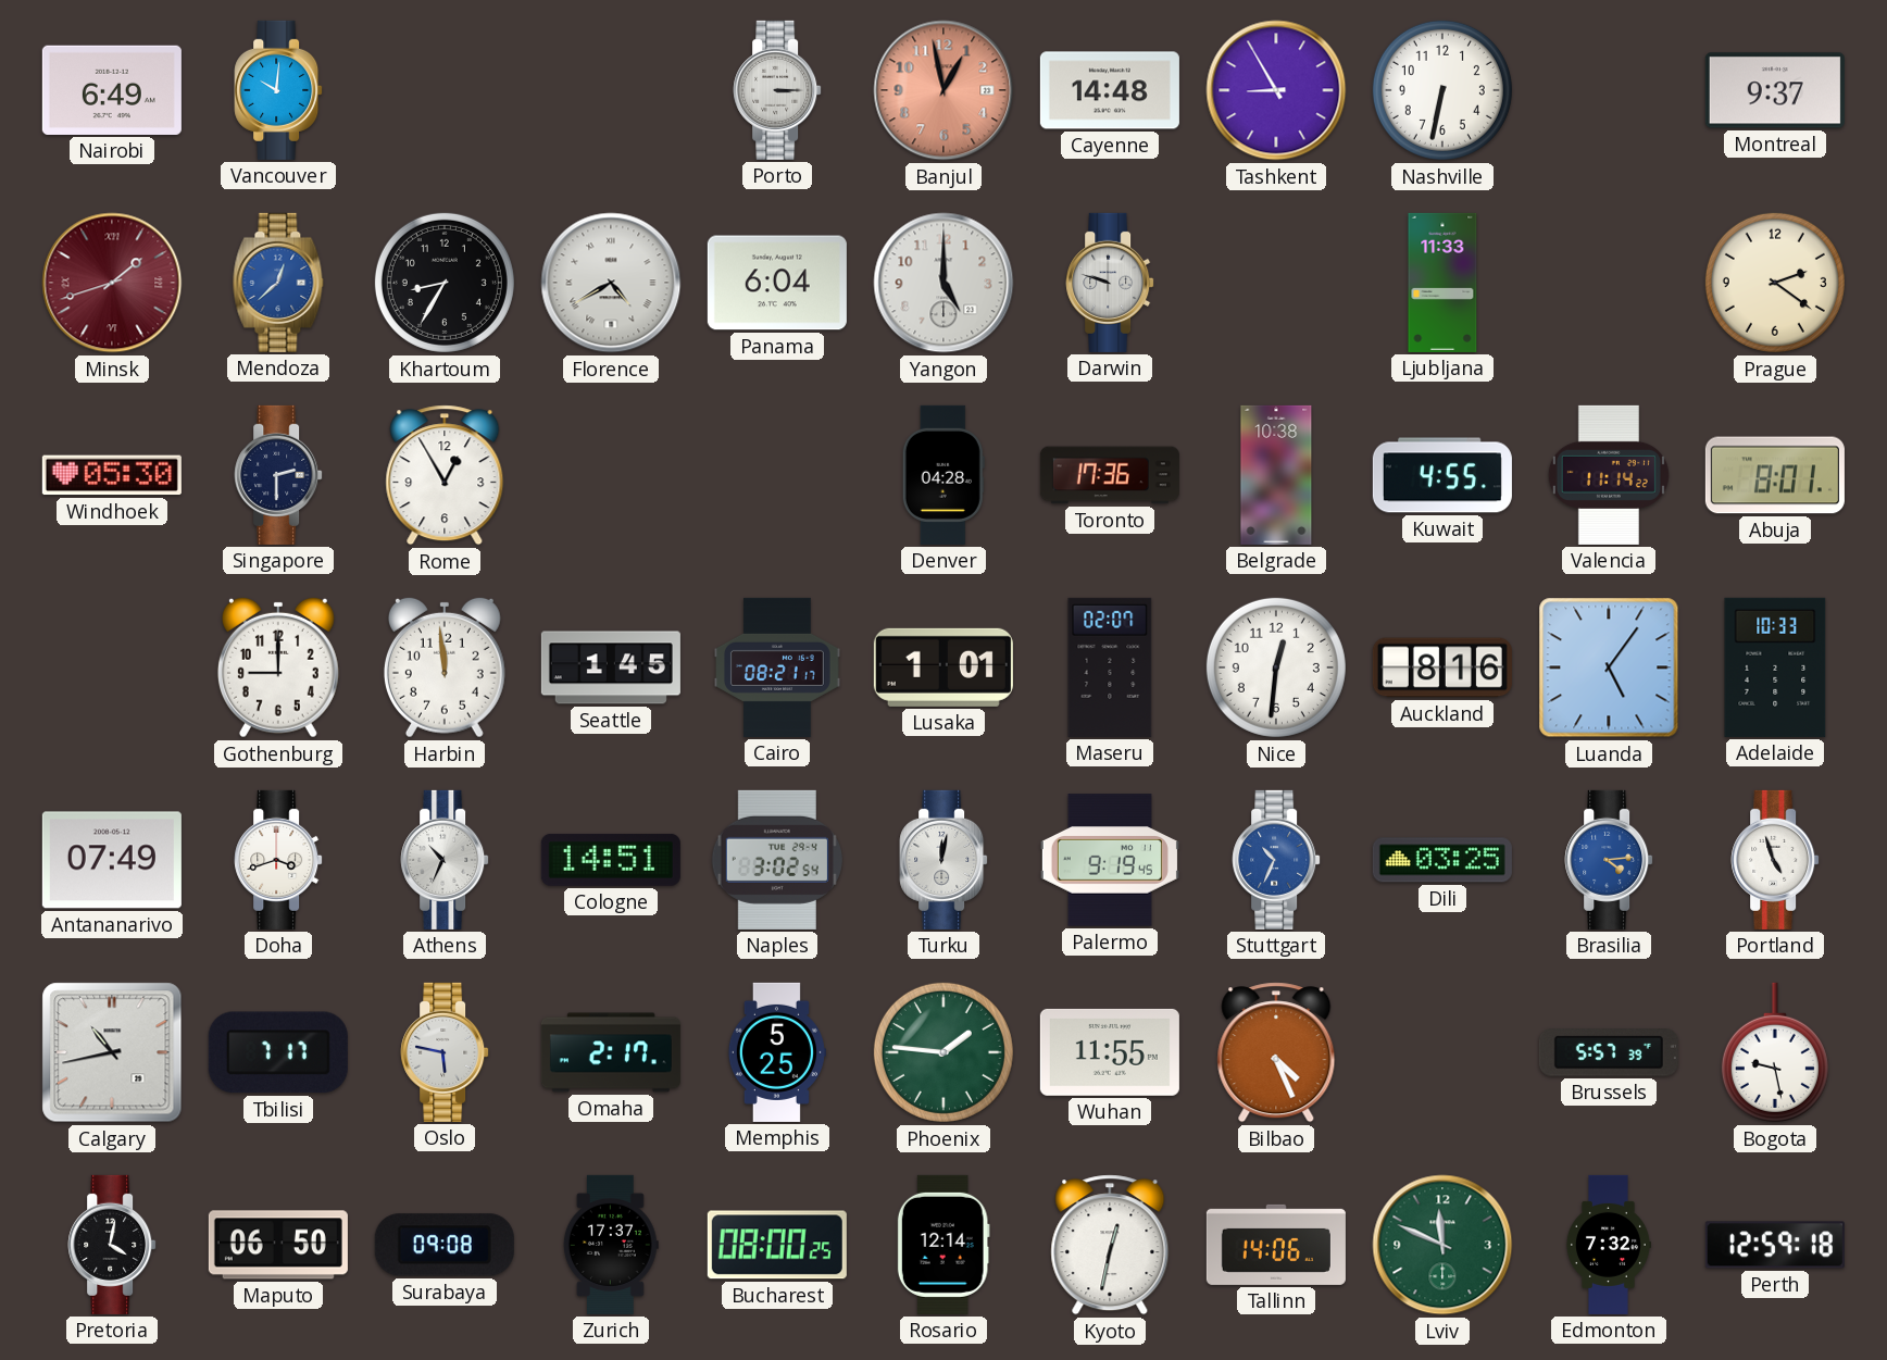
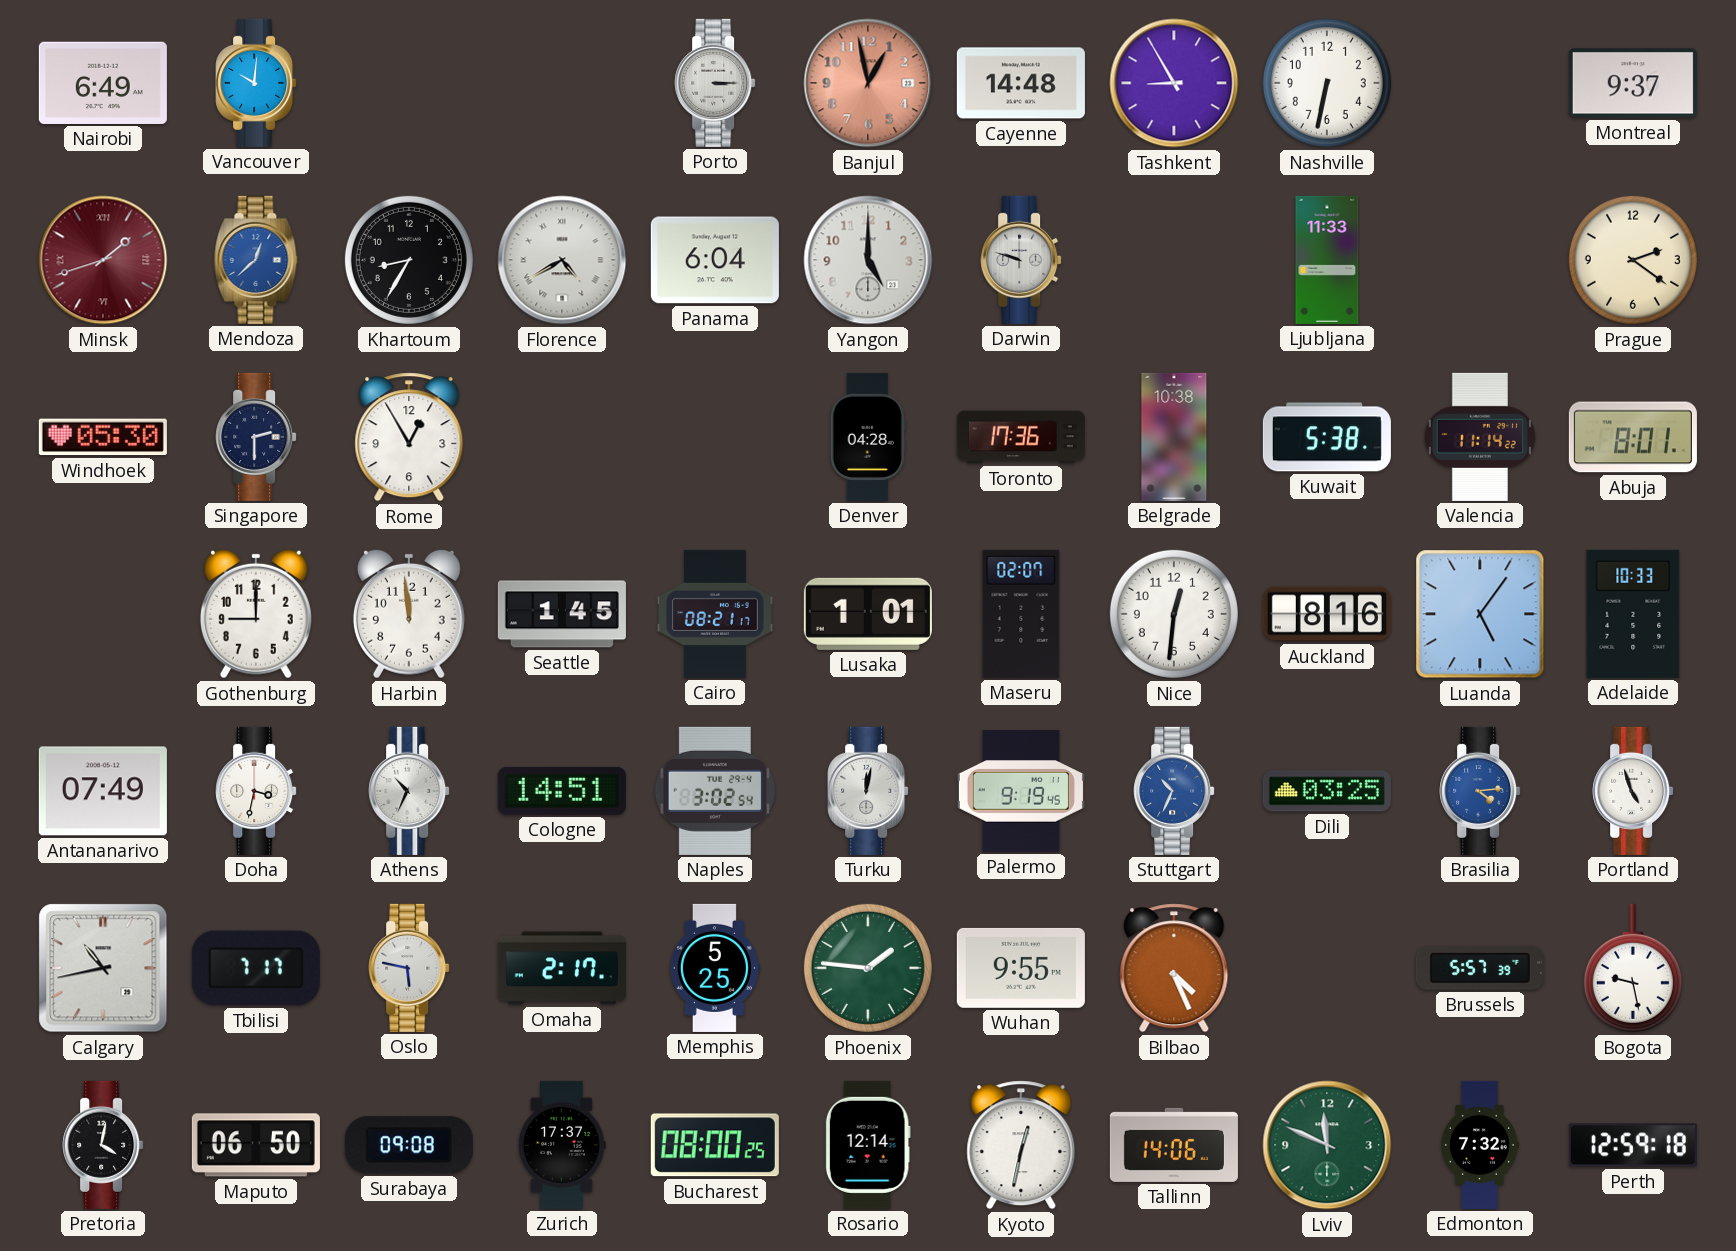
Kuwait: 4:55 -> 5:38 (1327, 437)
Doha: 3:42 -> 3:32 (256, 791)
Wuhan: 11:55 -> 9:55 (1021, 968)
